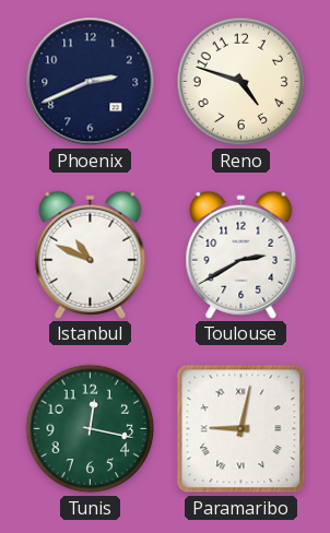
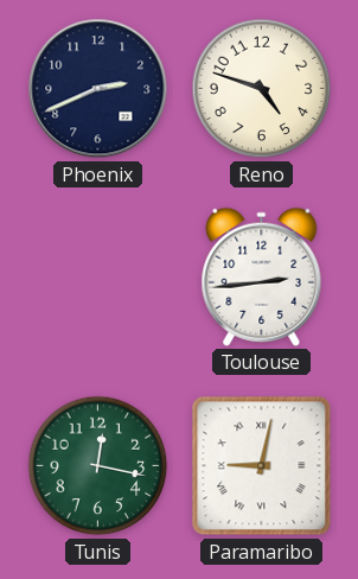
Istanbul: 10:49 -> none (91, 254)
Toulouse: 2:40 -> 2:44 (262, 276)
